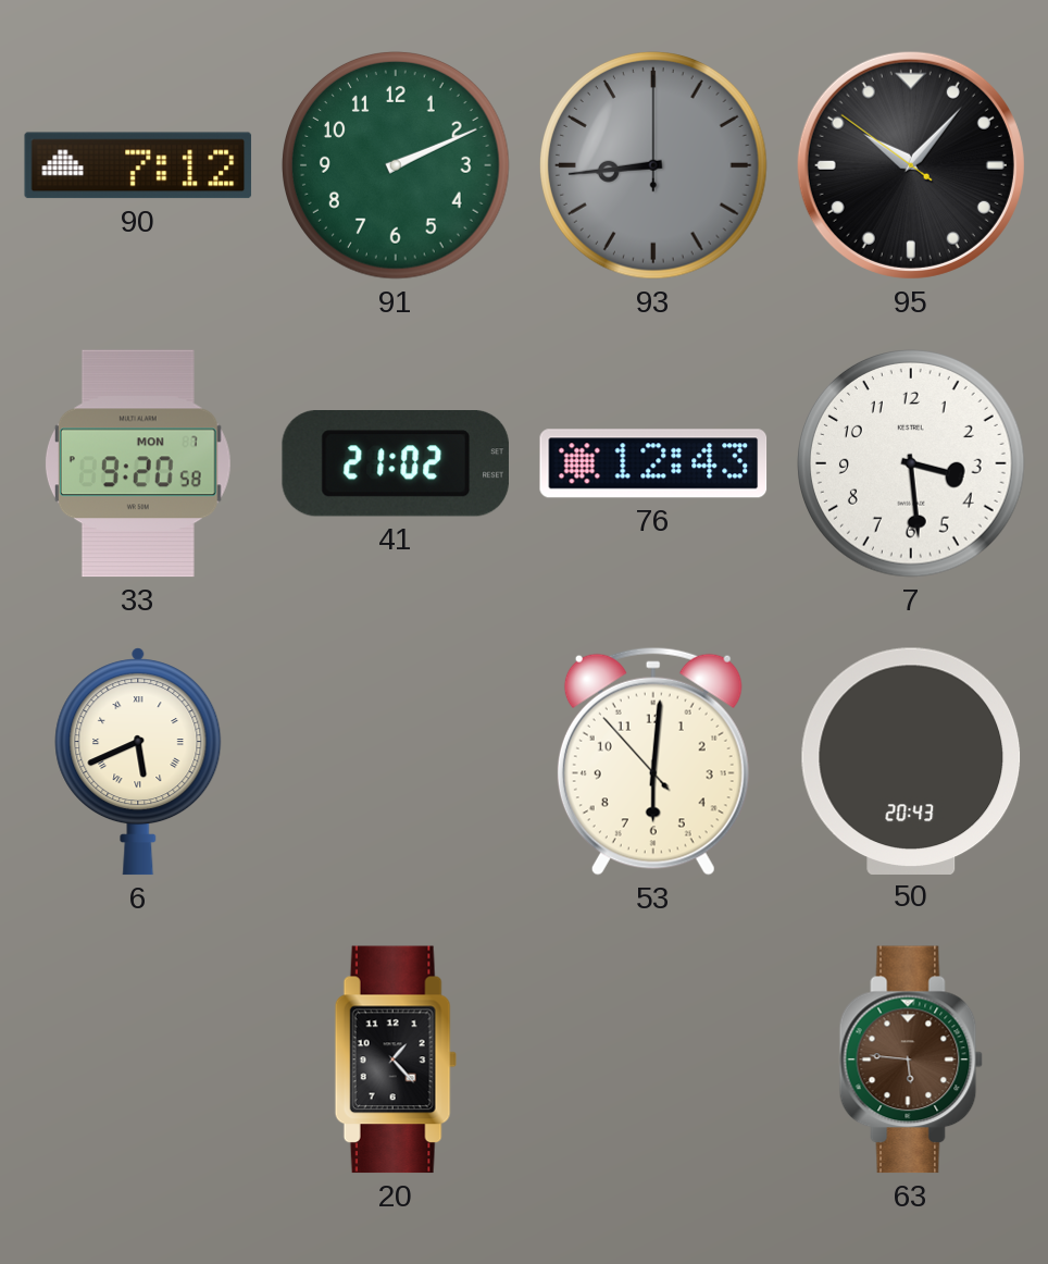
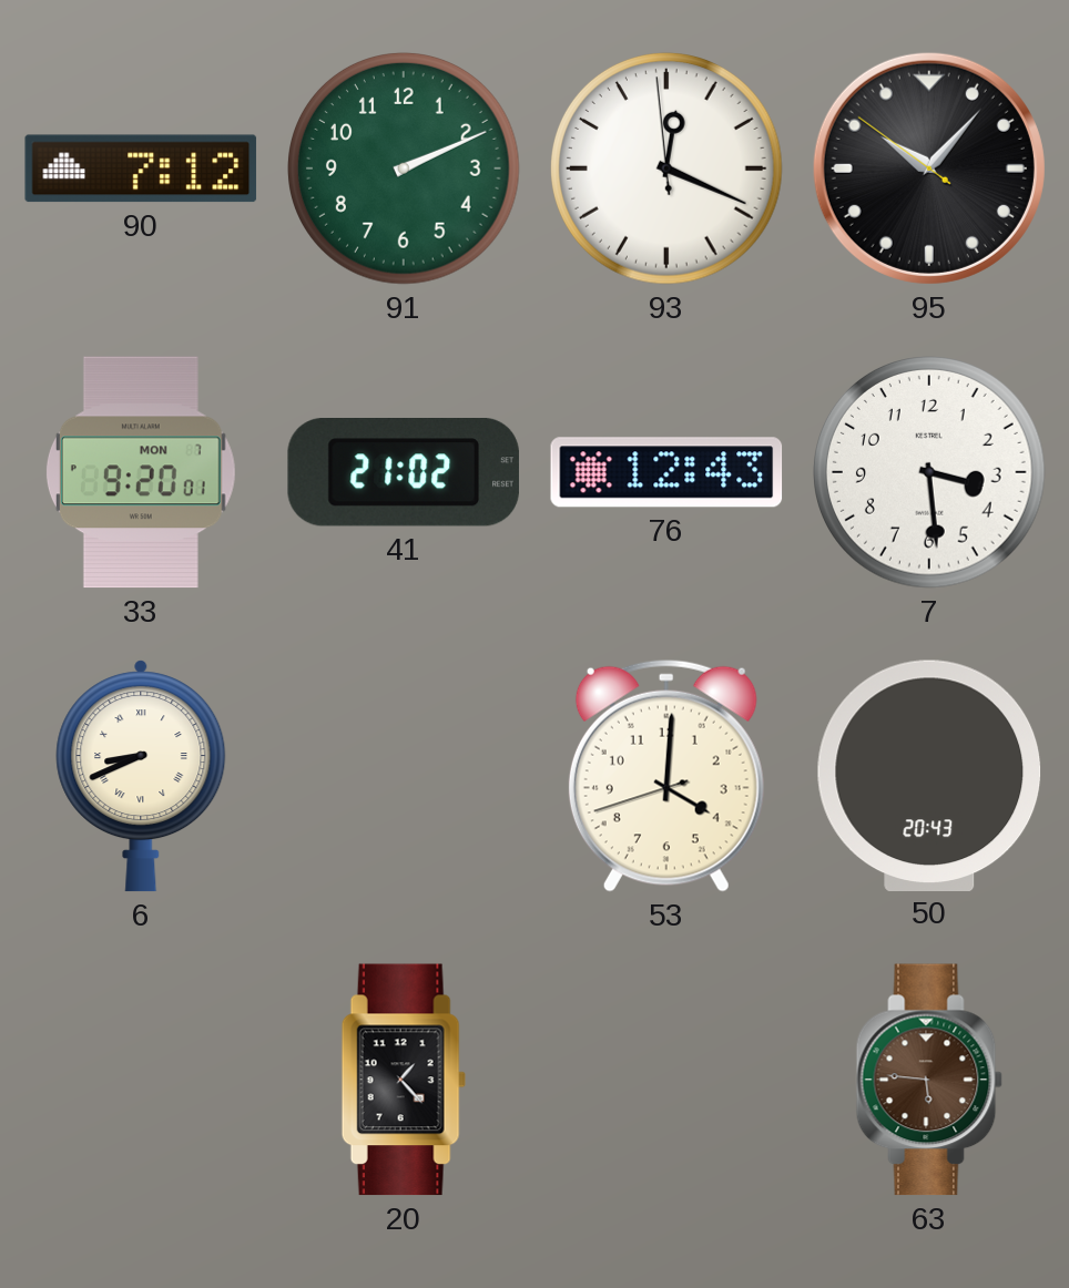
93: 8:44 -> 12:18 (668, 170)
93 dial: grey -> white (668, 170)
33: 9:20:58 -> 9:20:01 (141, 472)
6: 5:41 -> 8:41 (141, 776)
53: 6:00 -> 4:00 (666, 776)
